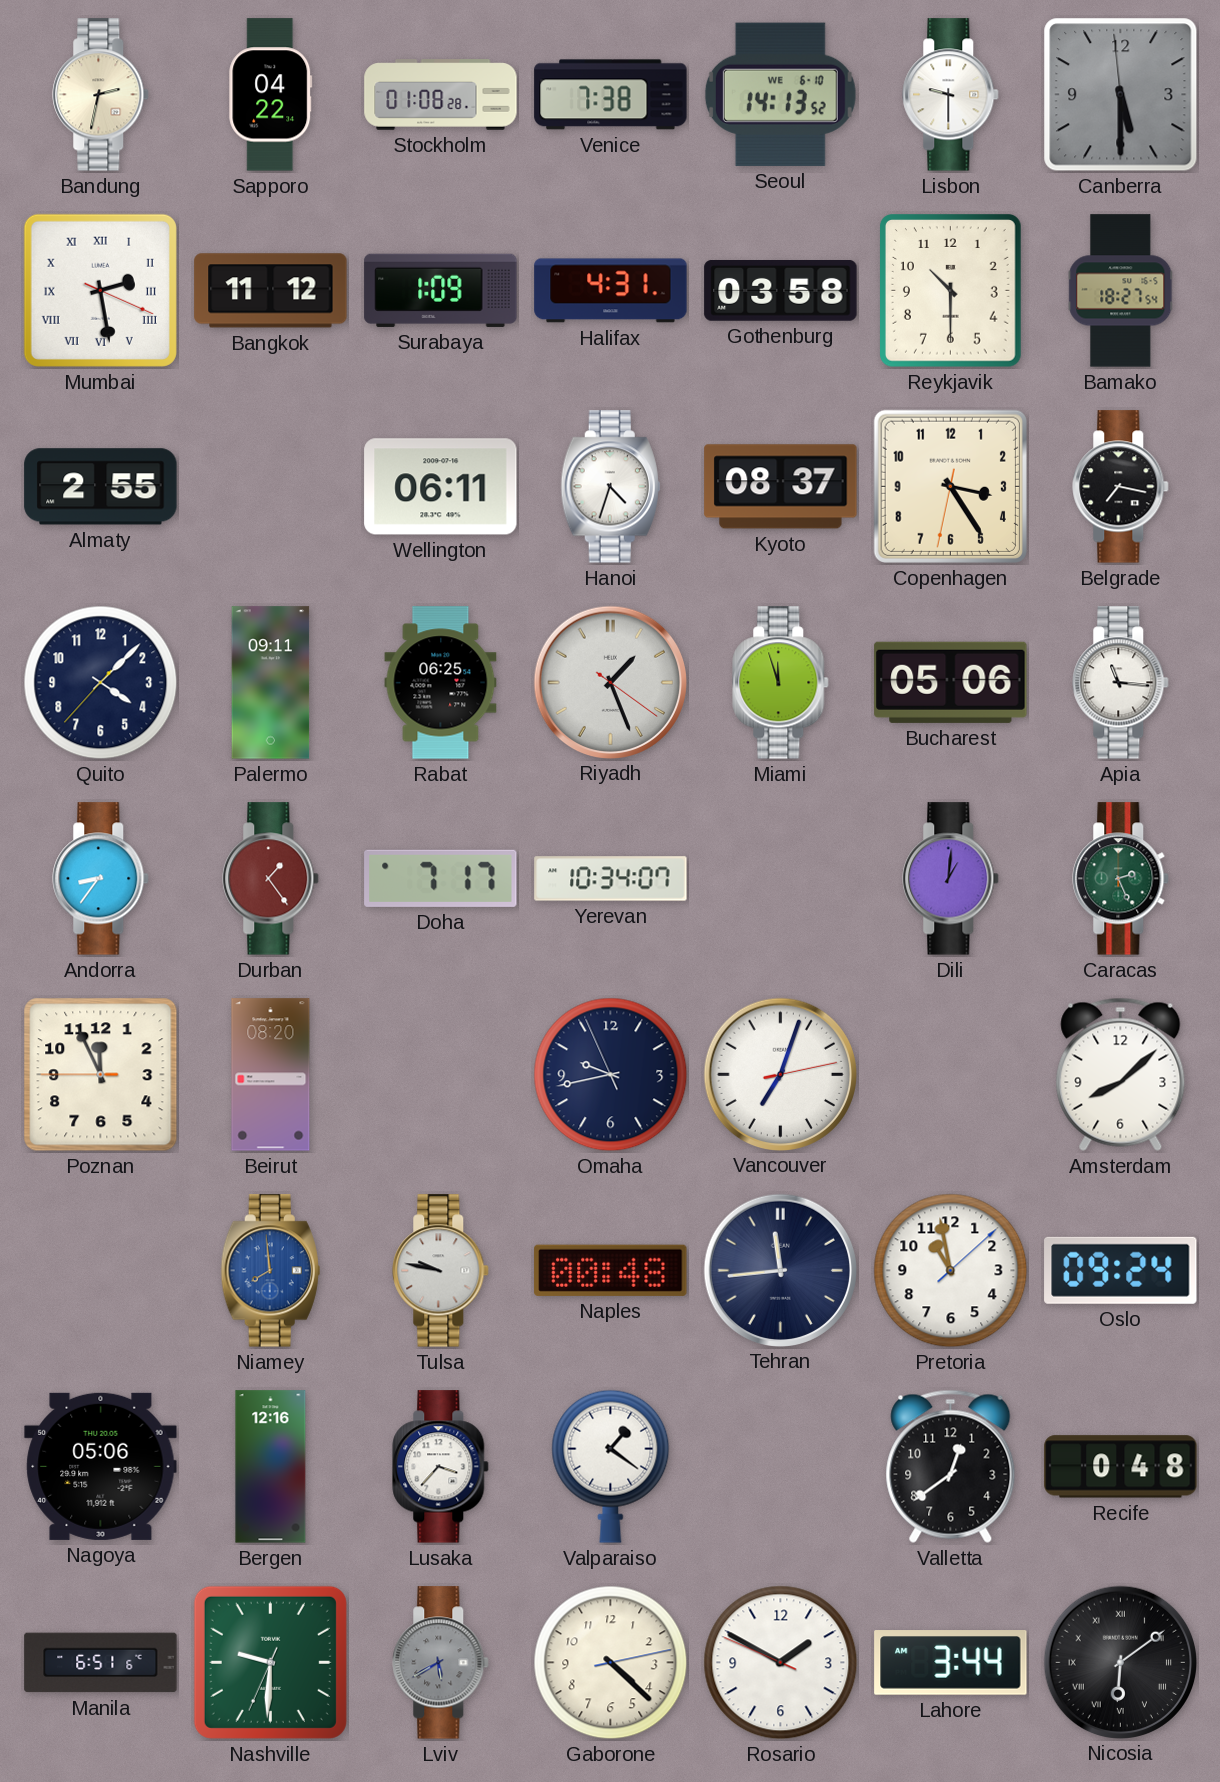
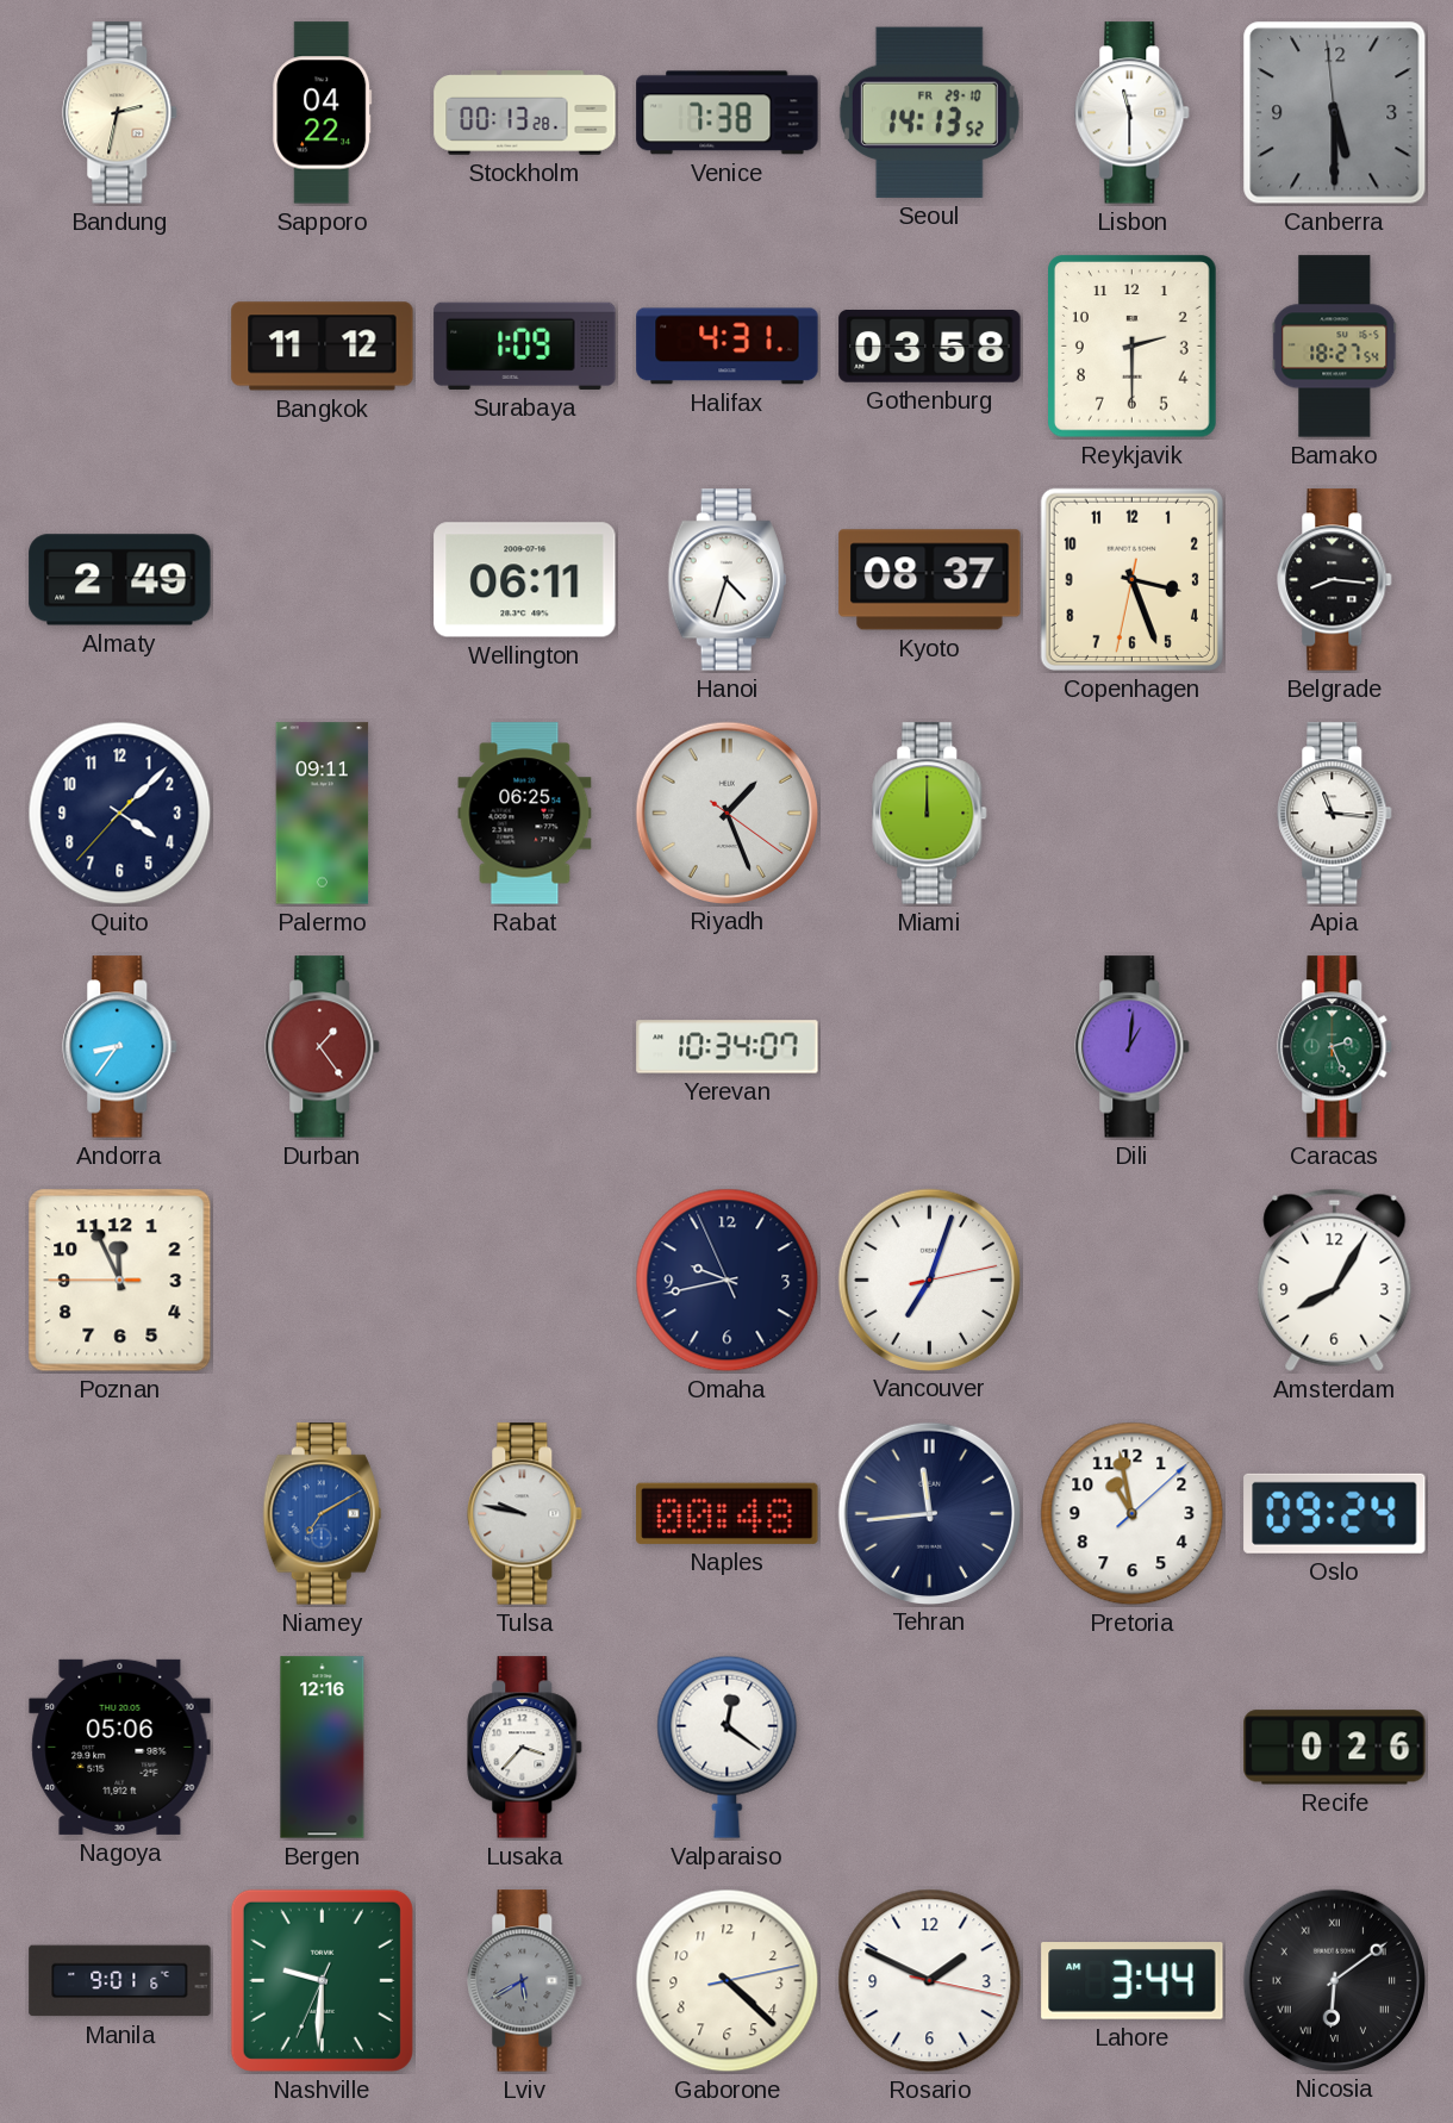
Stockholm: 01:08 -> 00:13 (525, 113)
Seoul date: WE 6-10 -> FR 29-10 (929, 112)
Lisbon: 9:30 -> 11:30 (1133, 113)
Mumbai: 2:28 -> none (100, 290)
Reykjavik: 10:30 -> 2:30 (1133, 347)
Almaty: 2:55 -> 2:49 (120, 580)
Copenhagen: 3:24 -> 3:26 (1131, 579)
Belgrade: 7:17 -> 8:16 (1335, 580)
Miami: 11:57 -> 12:00 (930, 814)
Bucharest: 05:06 -> none (951, 682)
Doha: 7:17 -> none (441, 878)
Beirut: 08:20 -> none (271, 1075)
Amsterdam: 8:08 -> 8:05 (1335, 1280)
Niamey: 7:59 -> 7:10 (322, 1514)
Valparaiso: 1:21 -> 12:21 (728, 1747)
Valletta: 12:39 -> none (951, 1466)
Recife: 0:48 -> 0:26 (1335, 1748)
Manila: 6:51 -> 9:01 (120, 1981)
Rosario: 1:49:49 -> 1:49:17 (930, 1981)
